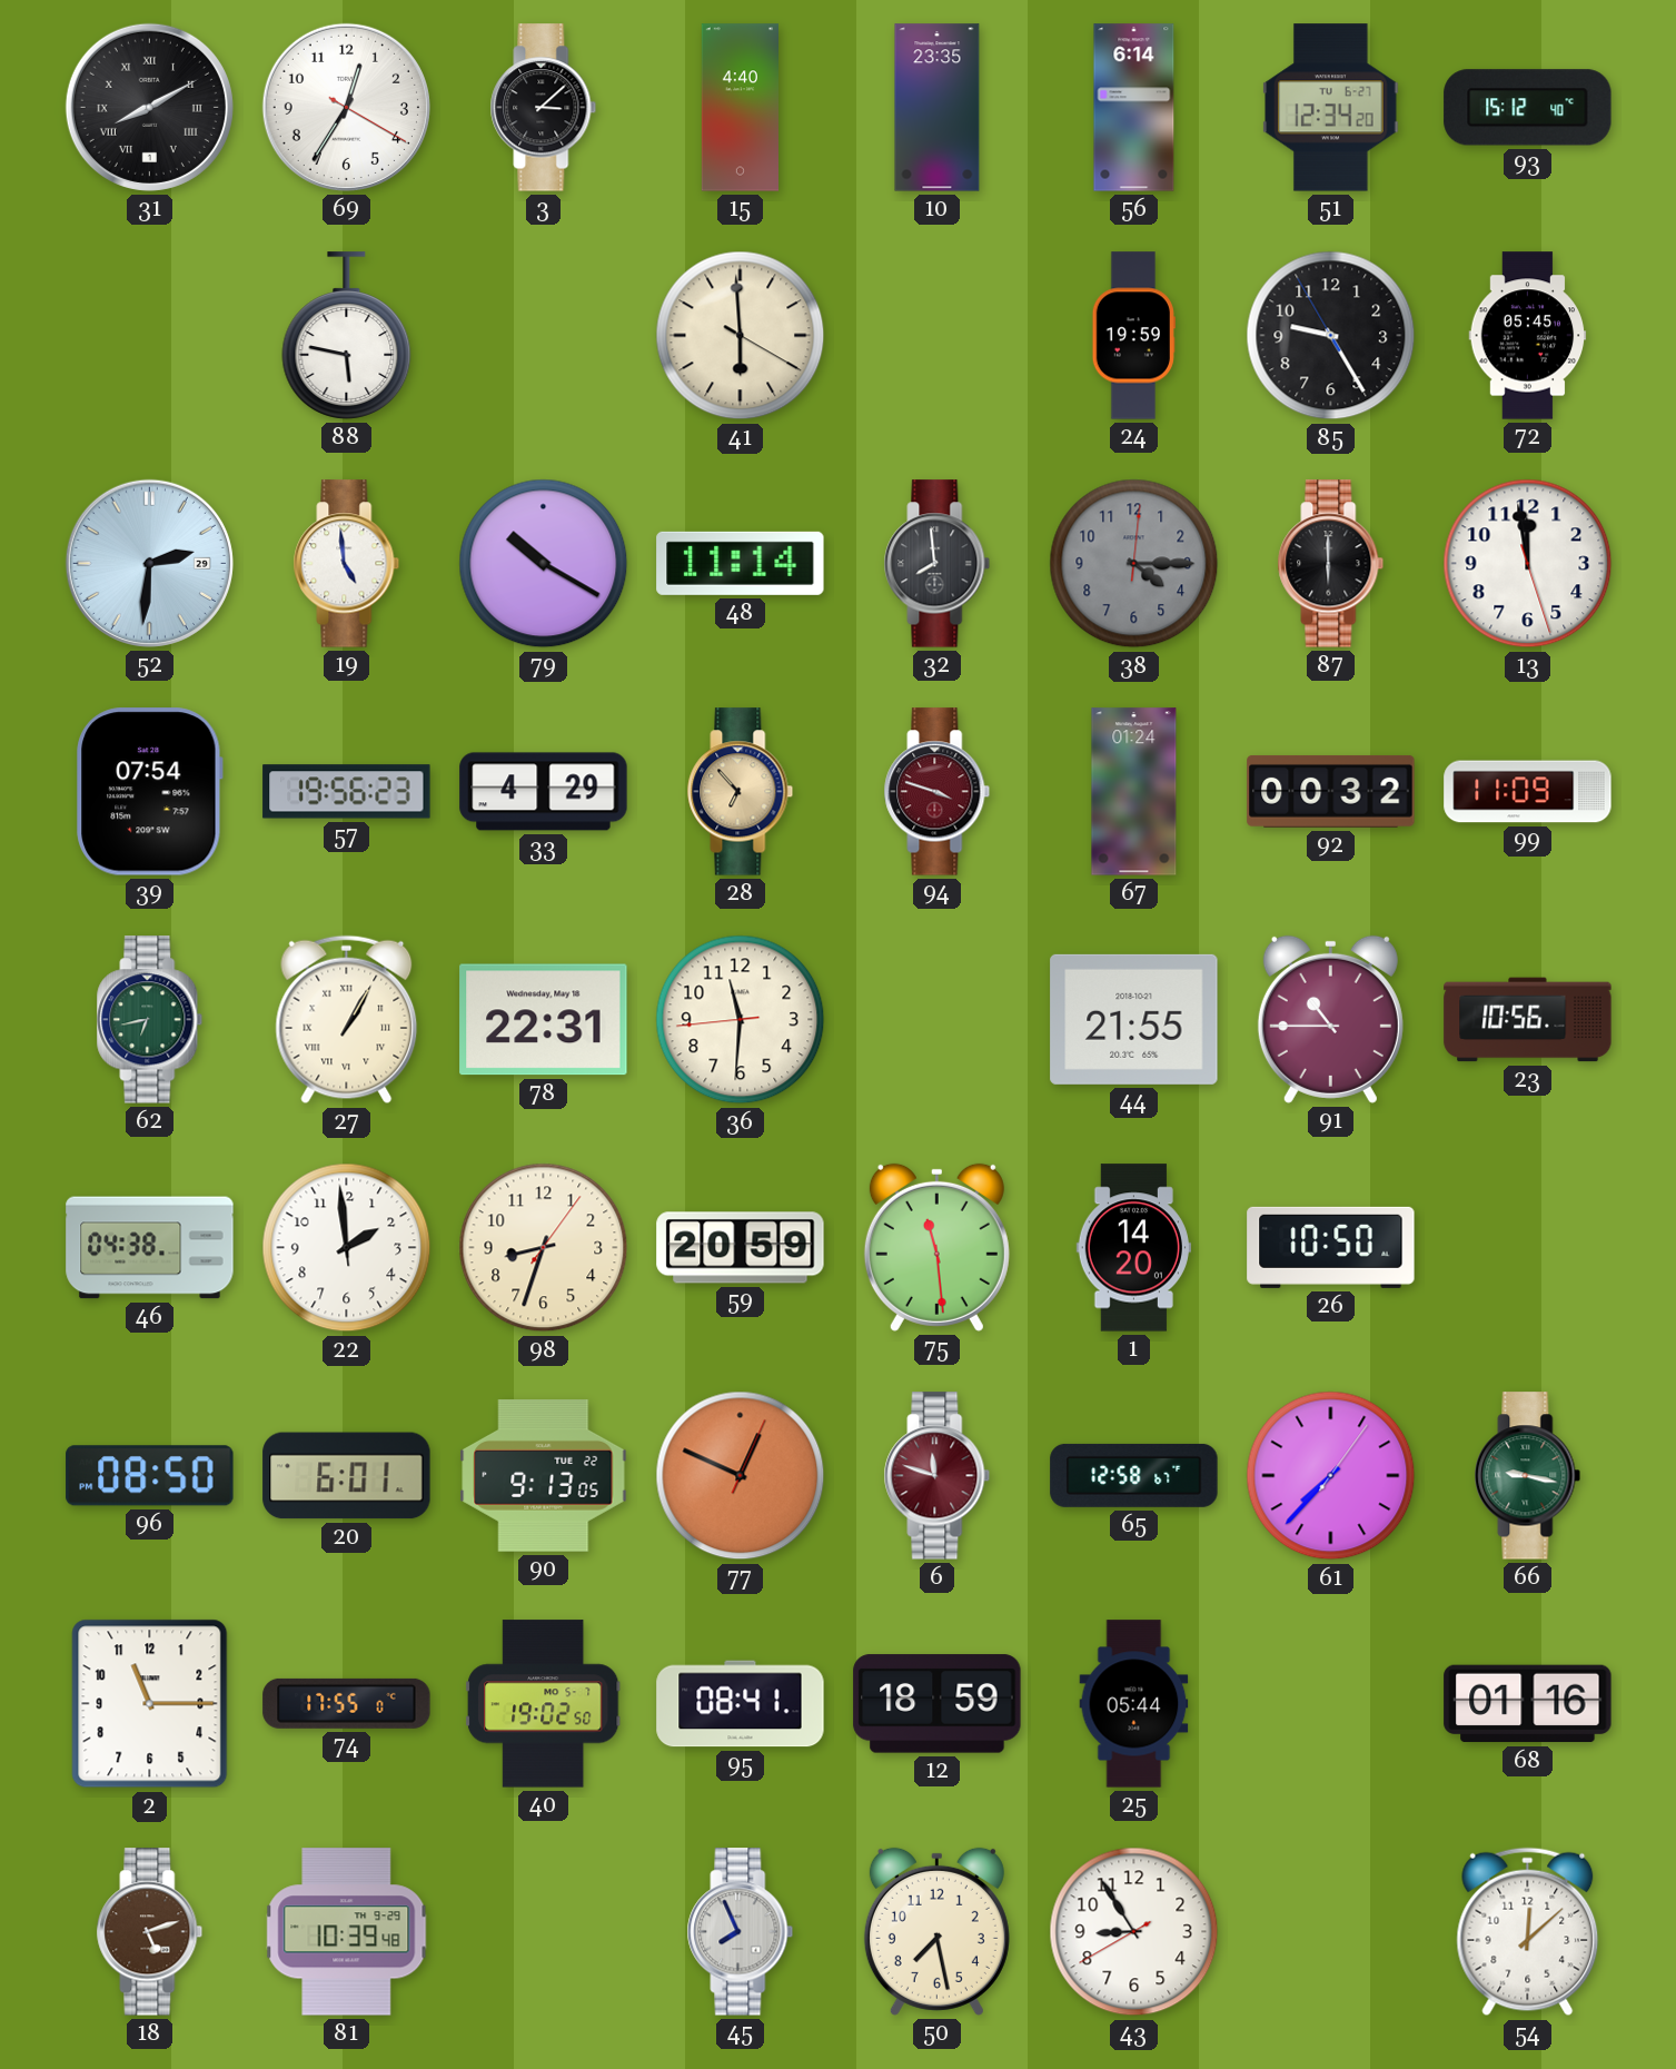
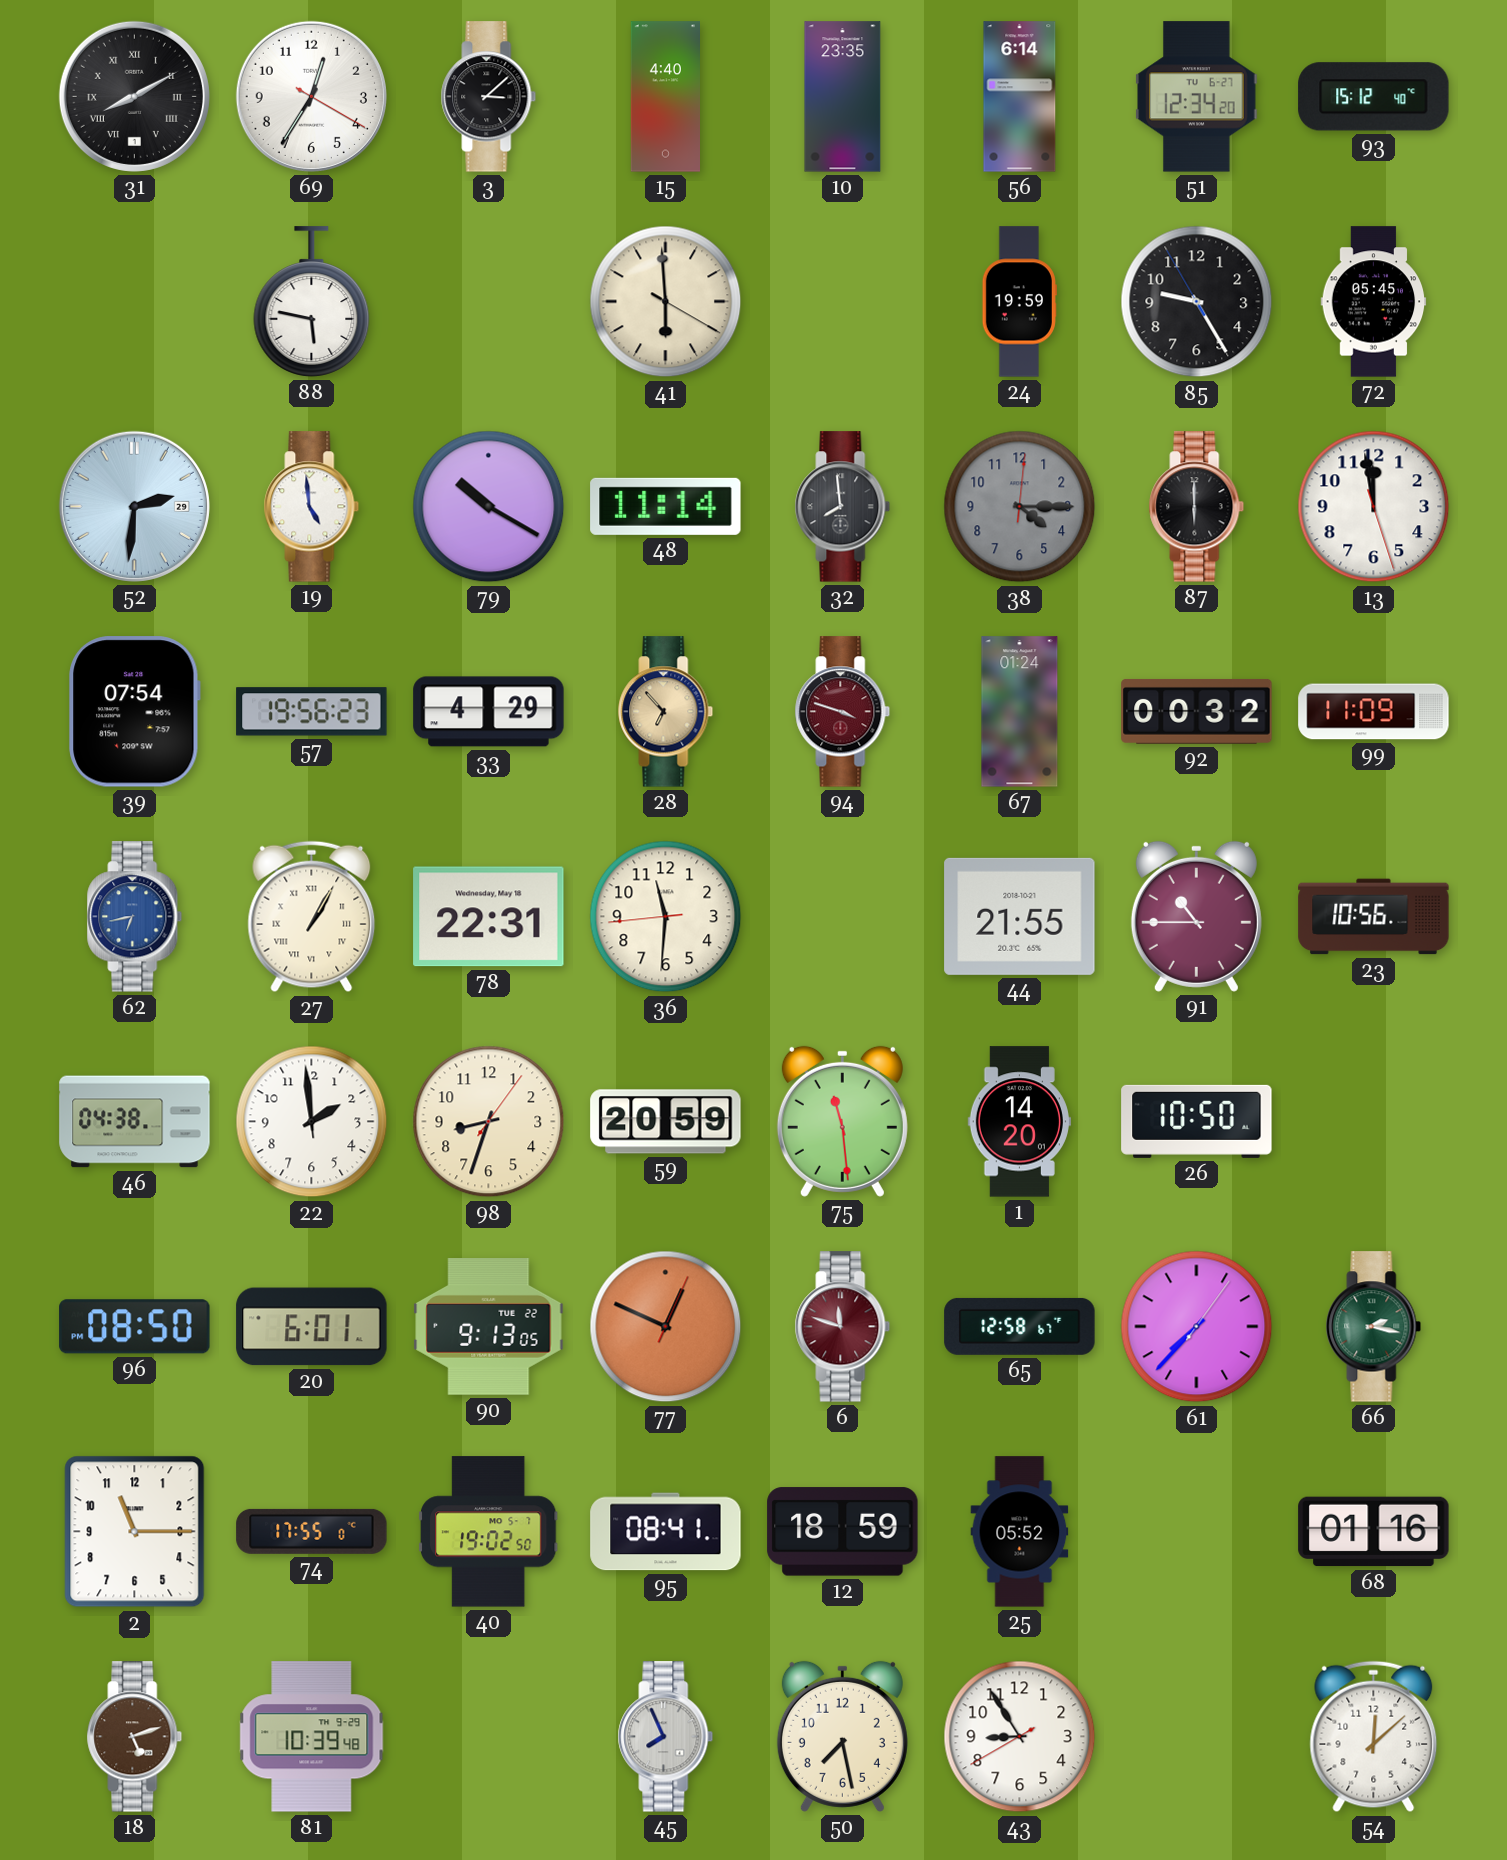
62 dial: green -> blue (135, 917)
66: 9:17 -> 2:17 (1374, 1327)
25: 05:44 -> 05:52 (1020, 1532)
